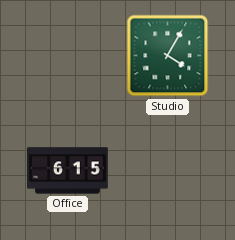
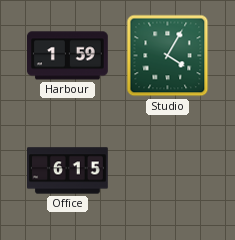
Harbour: none -> 1:59 (67, 56)
